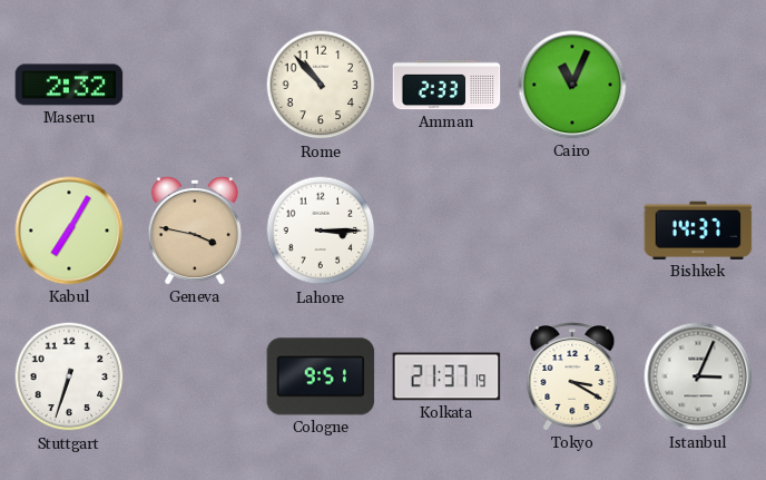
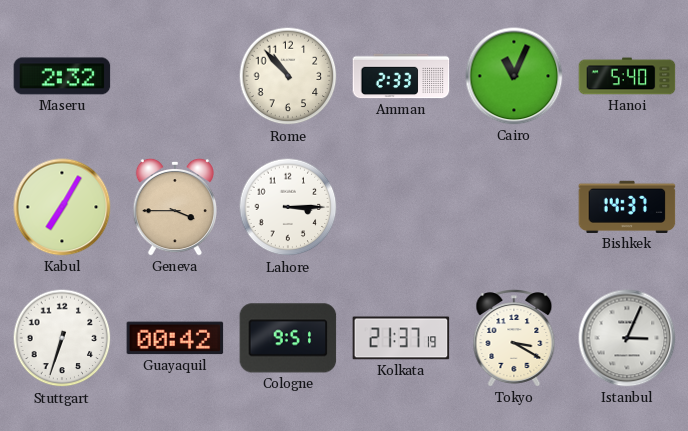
Hanoi: none -> 5:40 (627, 76)
Geneva: 3:47 -> 3:45 (175, 207)
Guayaquil: none -> 00:42 (175, 338)
